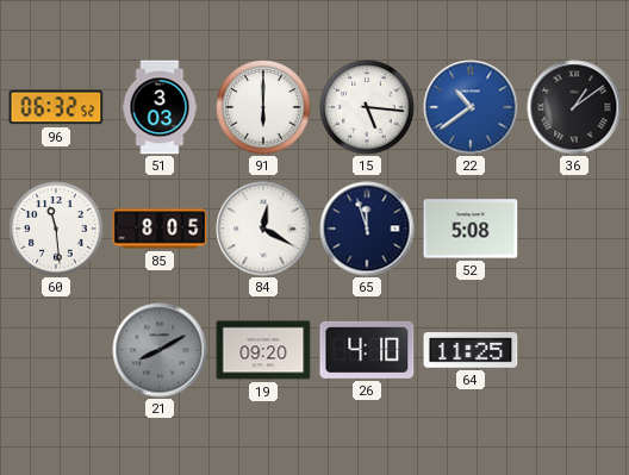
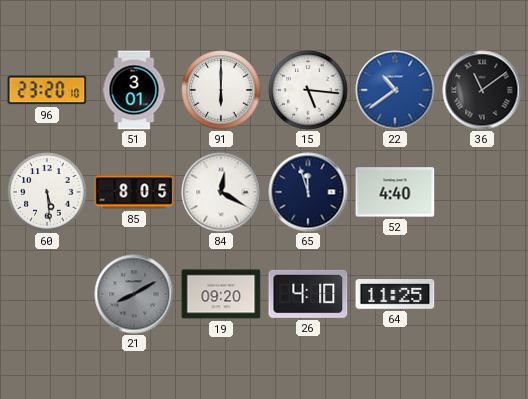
96: 06:32 -> 23:20 (47, 90)
51: 3:03 -> 3:01 (134, 90)
36: 1:09 -> 11:09 (482, 90)
60: 11:29 -> 5:29 (47, 192)
52: 5:08 -> 4:40 (395, 192)
